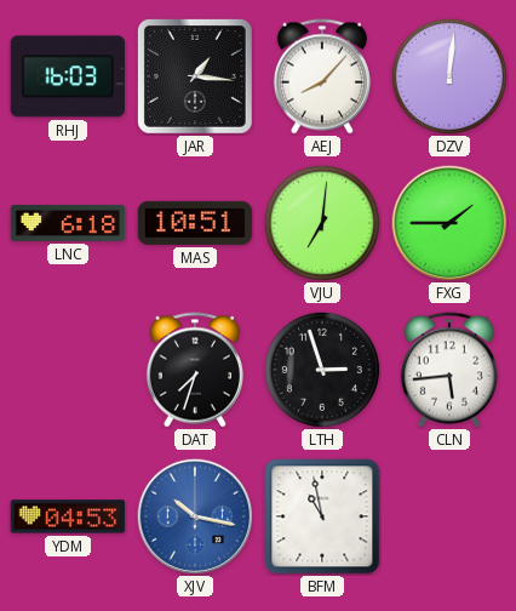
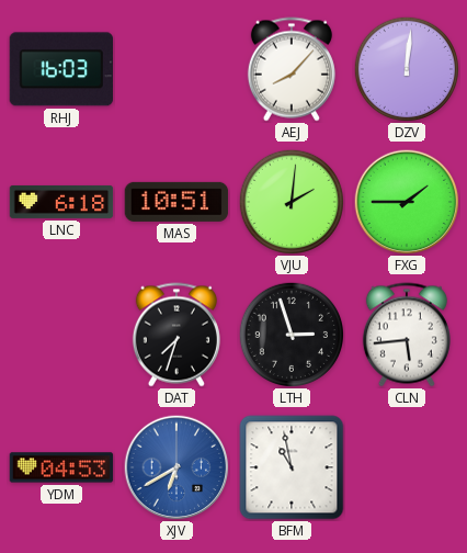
JAR: 1:16 -> none (195, 76)
VJU: 7:01 -> 2:01 (291, 201)
XJV: 10:17 -> 6:40 (176, 467)
